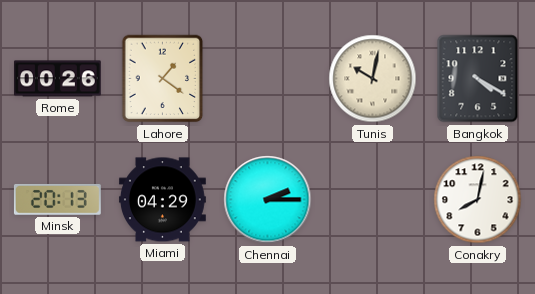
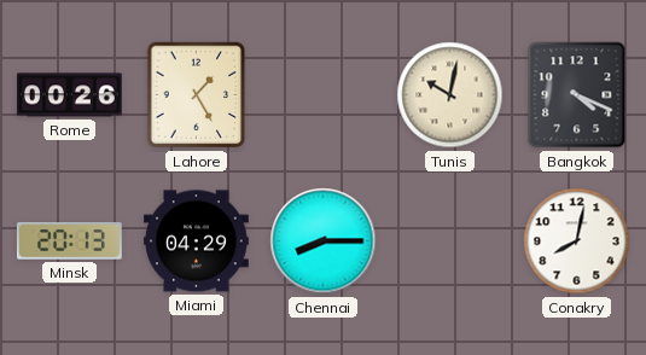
Lahore: 1:21 -> 1:25 (197, 95)
Bangkok: 4:20 -> 4:19 (577, 95)
Chennai: 2:15 -> 8:15 (324, 241)
